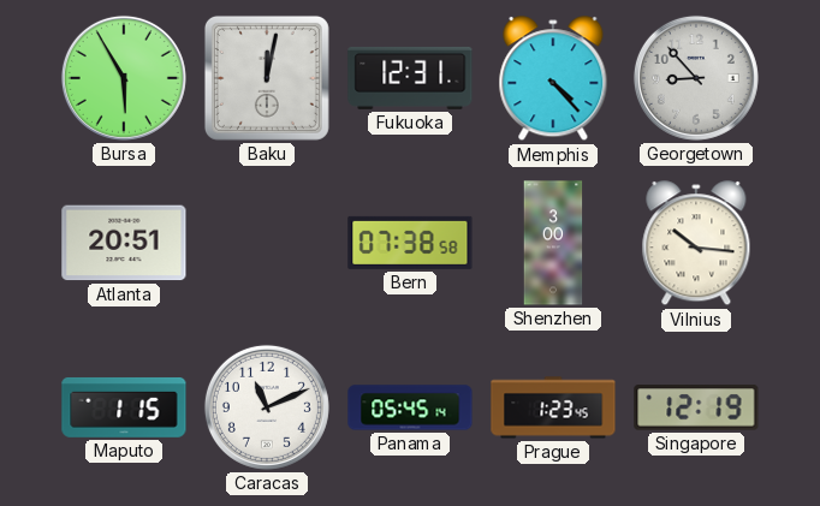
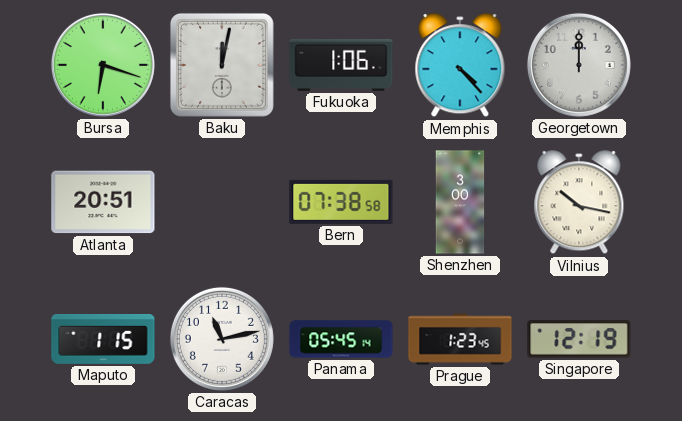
Bursa: 5:55 -> 6:18 (103, 65)
Fukuoka: 12:31 -> 1:06 (341, 65)
Georgetown: 8:53 -> 12:00 (579, 65)
Vilnius: 10:16 -> 10:17 (579, 203)
Caracas: 11:11 -> 11:13 (222, 339)
